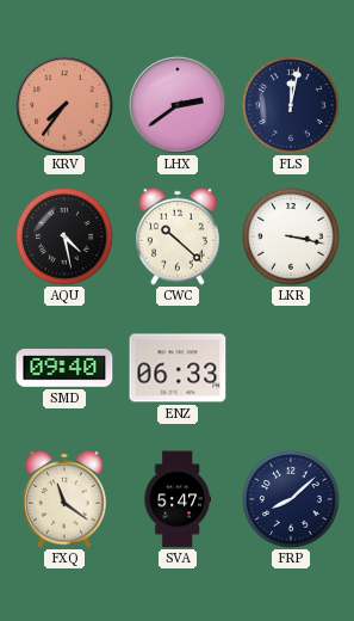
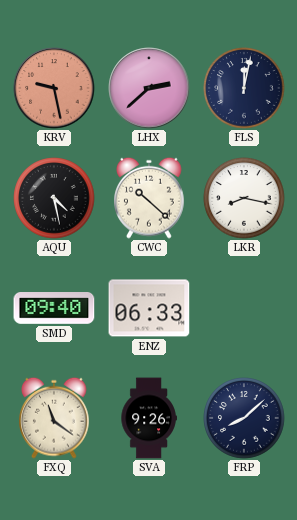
KRV: 7:36 -> 9:28 (54, 88)
LHX: 2:39 -> 2:38 (149, 88)
LKR: 3:17 -> 8:17 (244, 198)
SVA: 5:47 -> 9:26 (149, 418)
